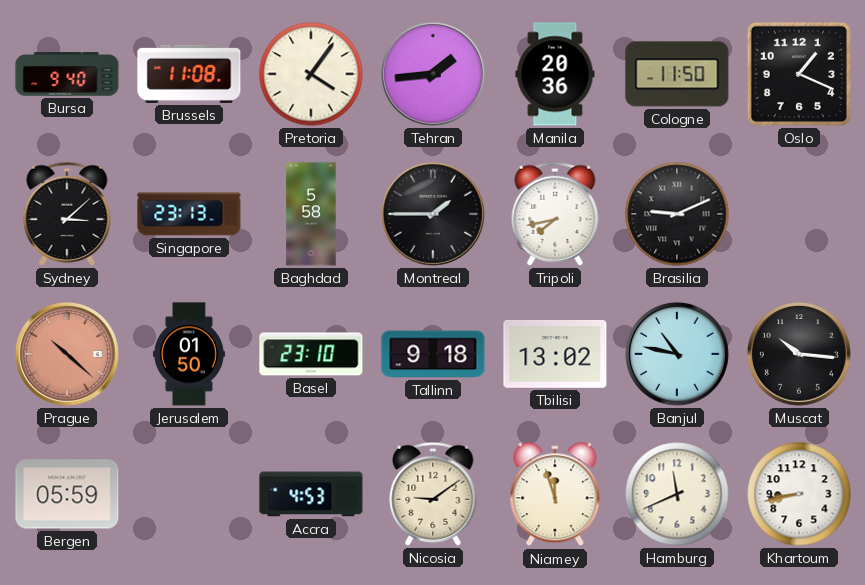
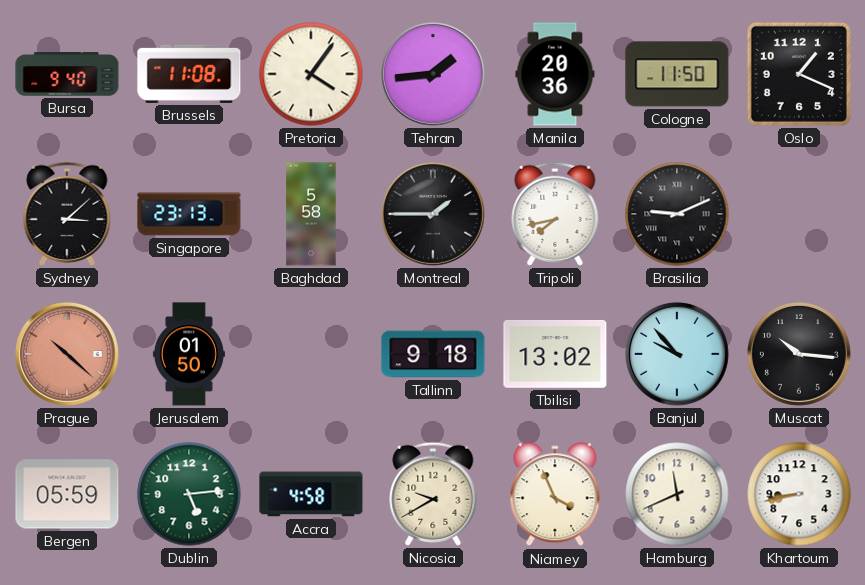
Basel: 23:10 -> none (311, 354)
Banjul: 10:47 -> 9:53 (678, 355)
Dublin: none -> 5:14 (189, 494)
Accra: 4:53 -> 4:58 (311, 494)
Nicosia: 9:09 -> 9:40 (433, 494)
Niamey: 11:57 -> 3:56 (555, 495)
